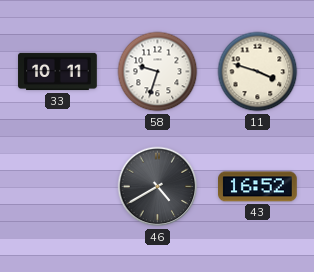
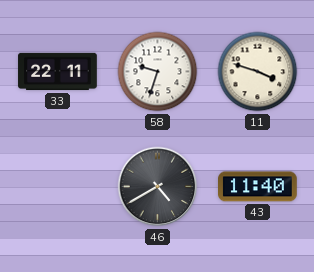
33: 10:11 -> 22:11 (58, 72)
43: 16:52 -> 11:40 (258, 187)
